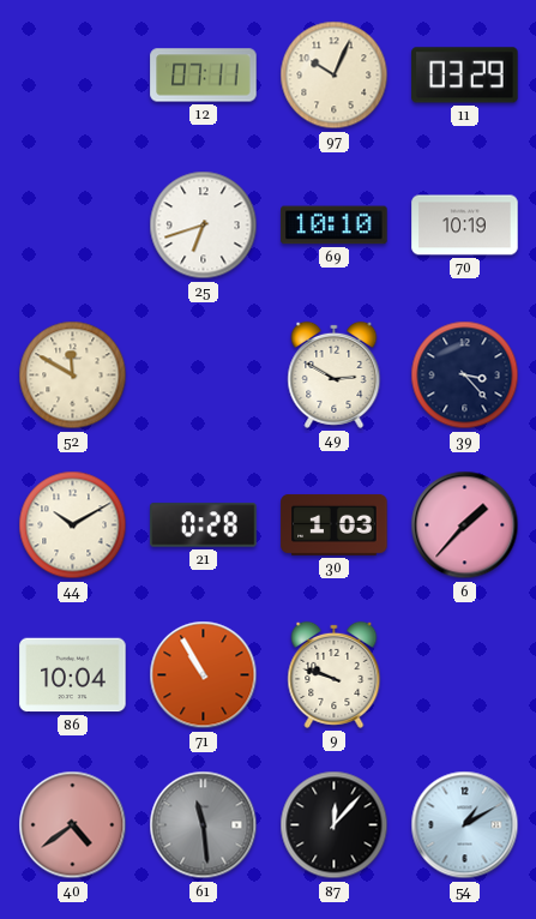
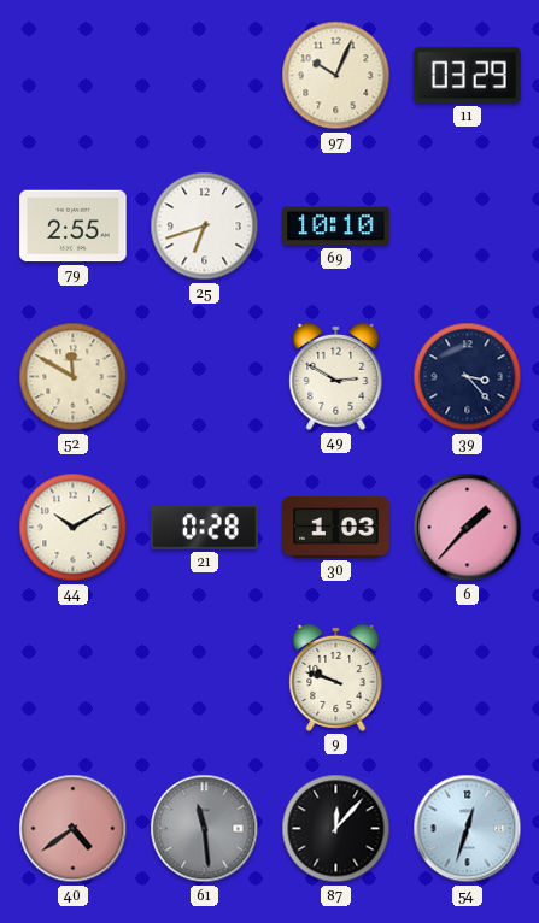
12: 07:11 -> none (204, 76)
79: none -> 2:55 (74, 227)
70: 10:19 -> none (465, 226)
86: 10:04 -> none (73, 675)
71: 10:55 -> none (204, 675)
54: 1:10 -> 12:33 (468, 829)
